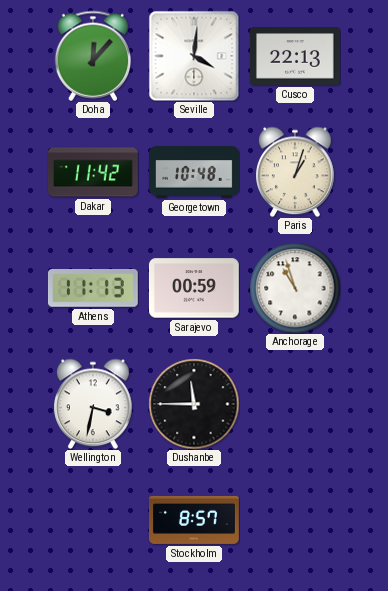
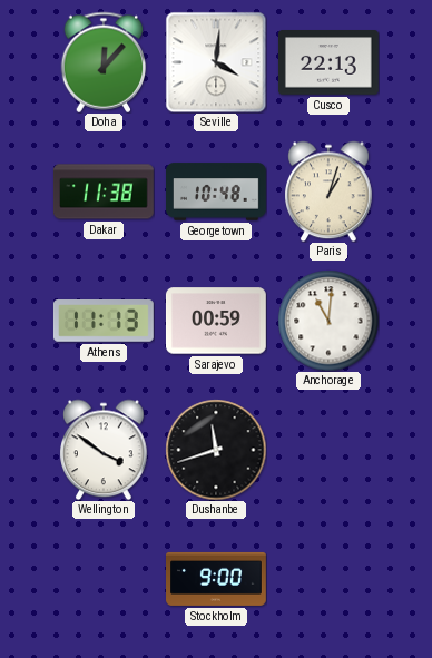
Dakar: 11:42 -> 11:38 (104, 191)
Anchorage: 10:57 -> 11:01 (328, 321)
Wellington: 3:32 -> 3:51 (105, 450)
Dushanbe: 11:45 -> 11:42 (216, 450)
Stockholm: 8:57 -> 9:00 (217, 579)
